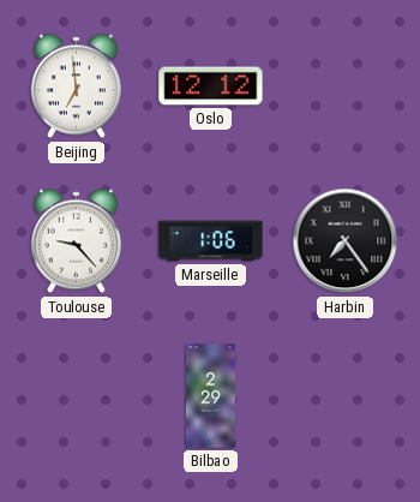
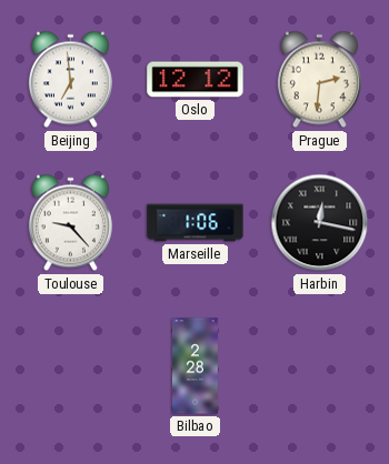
Prague: none -> 2:31 (319, 80)
Harbin: 7:24 -> 12:17 (320, 223)
Bilbao: 2:29 -> 2:28 (194, 366)
